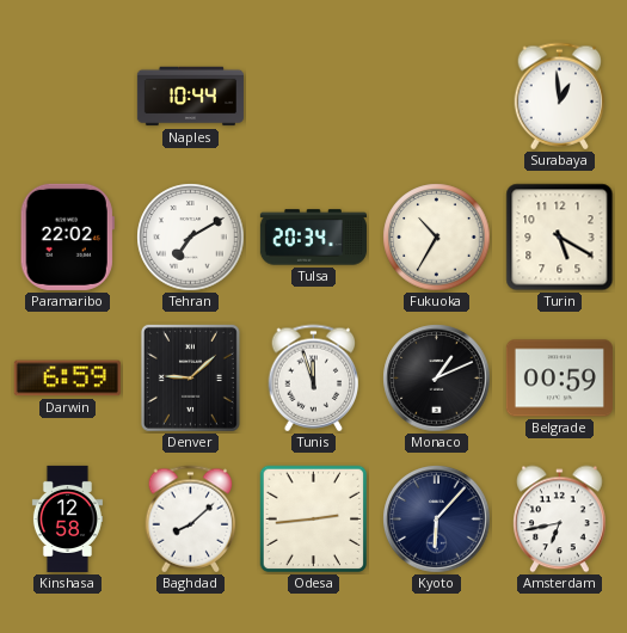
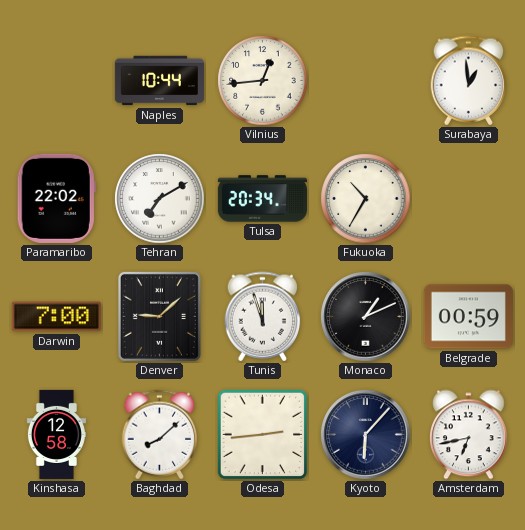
Vilnius: none -> 12:44 (263, 81)
Turin: 5:20 -> none (560, 238)
Darwin: 6:59 -> 7:00 (56, 317)
